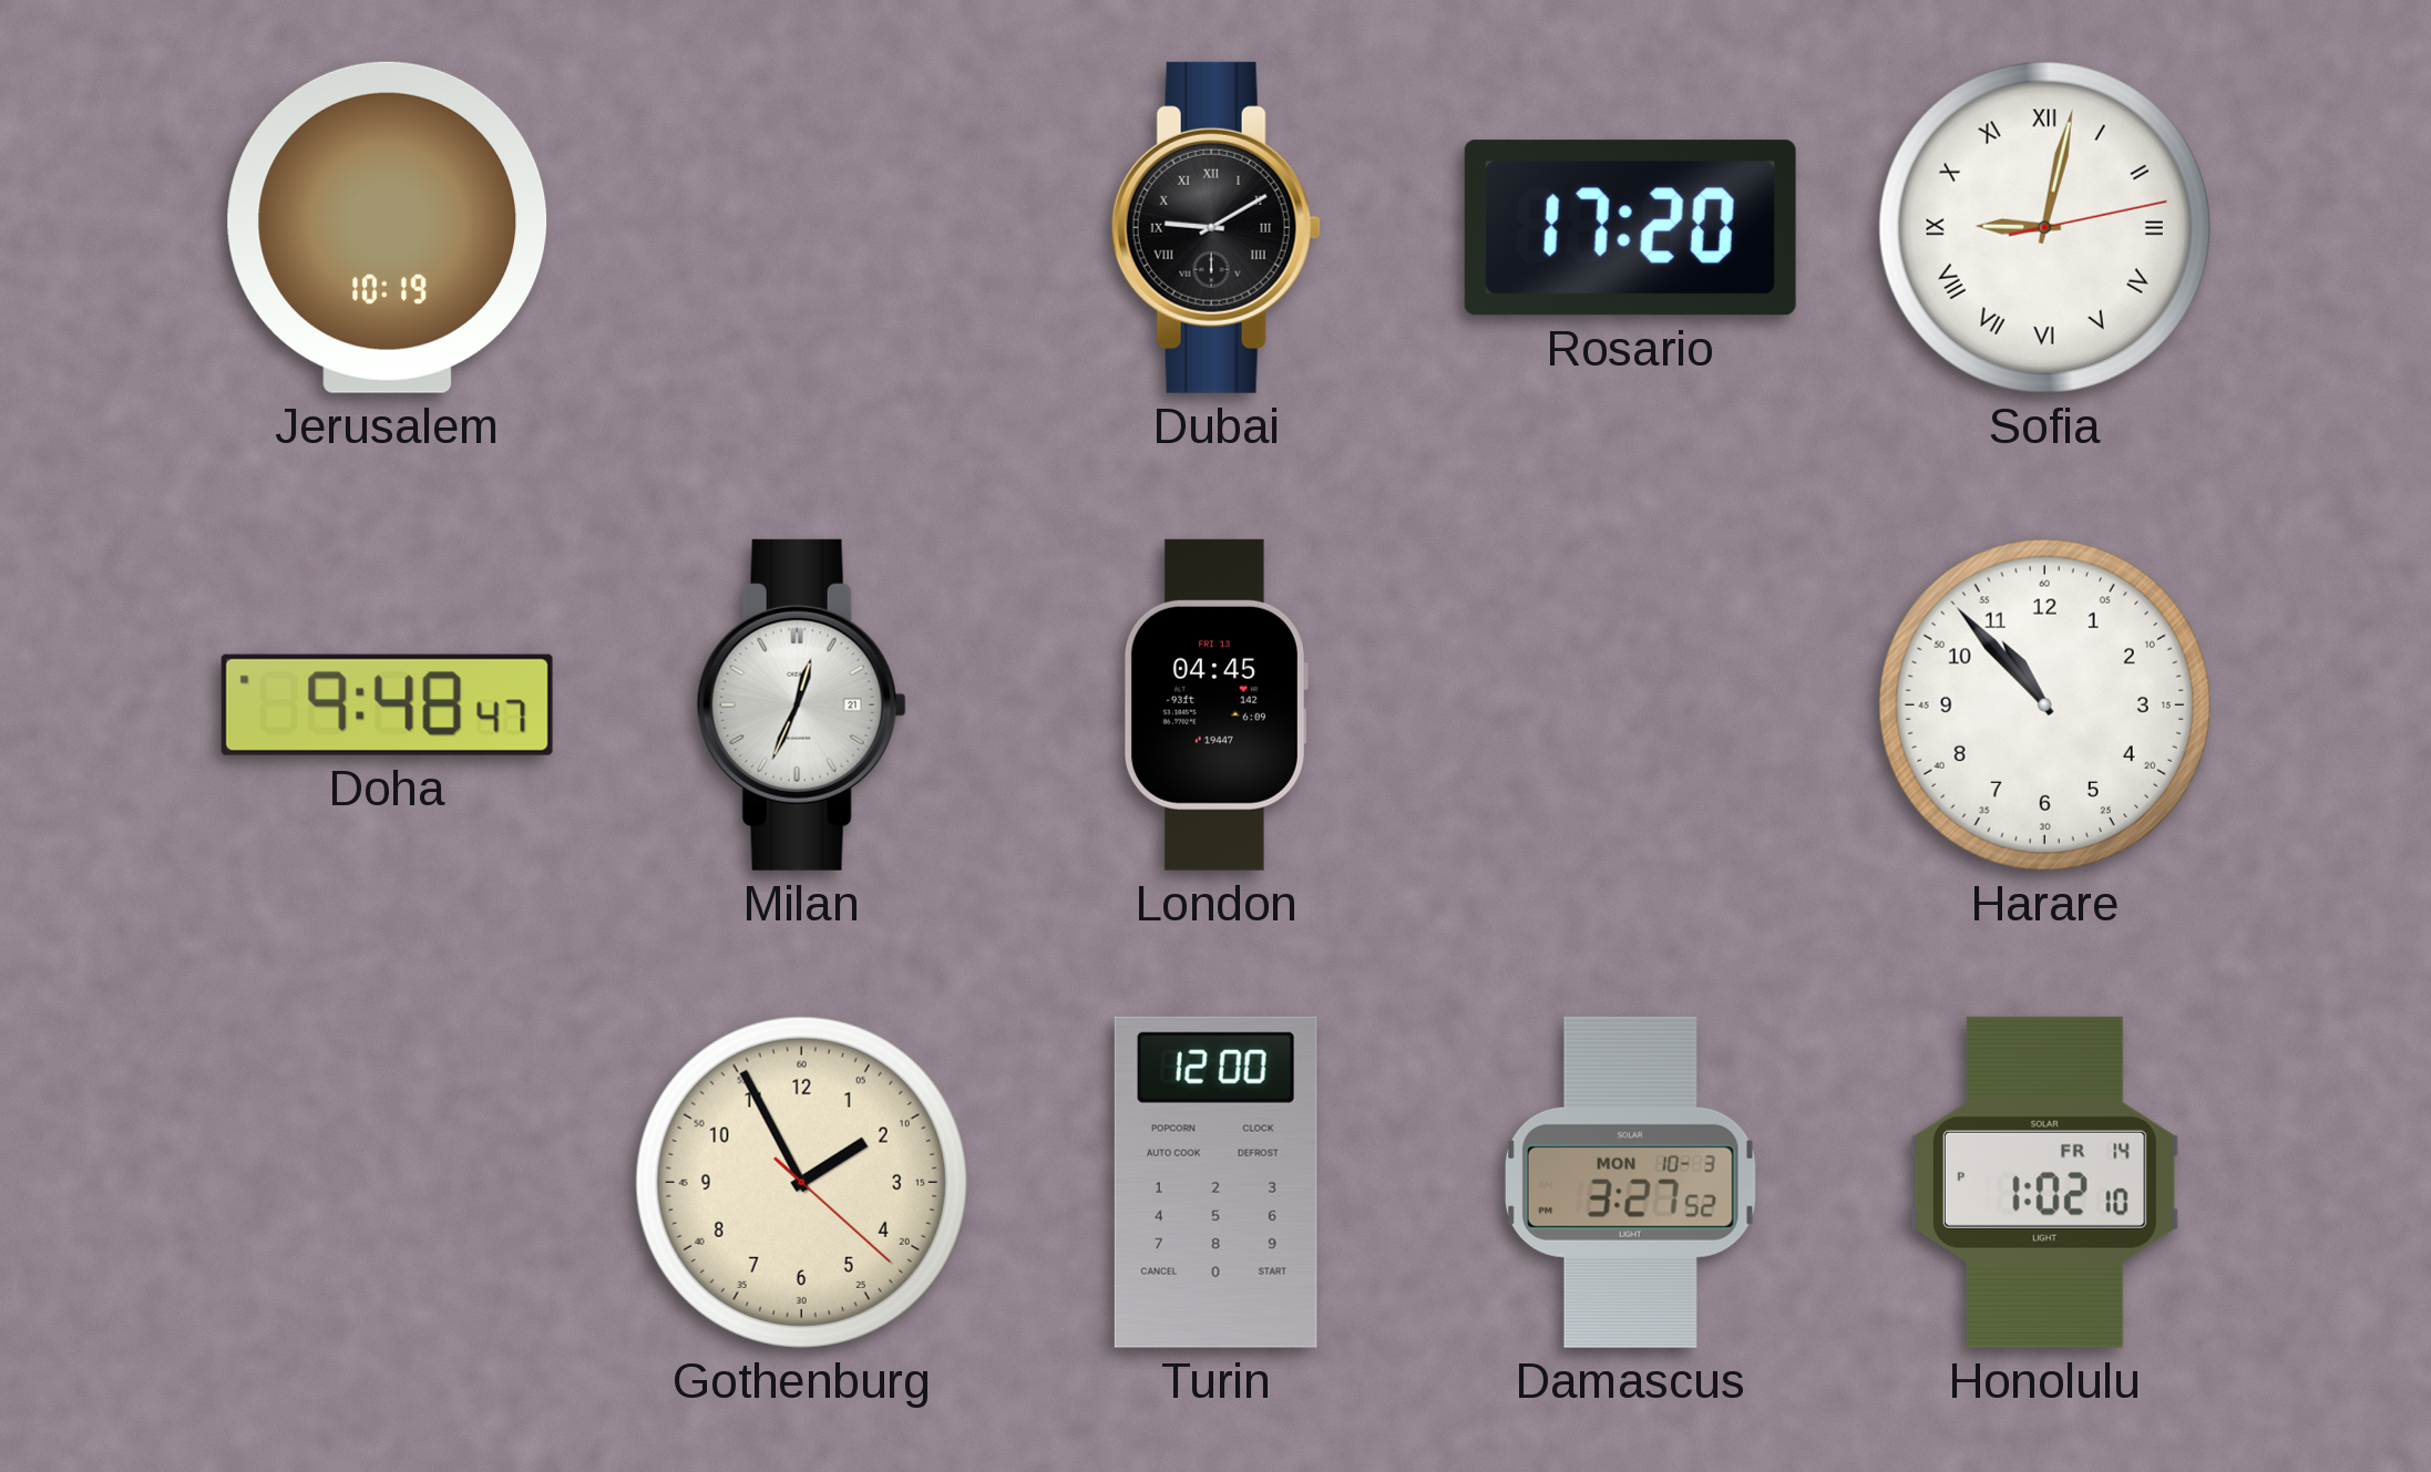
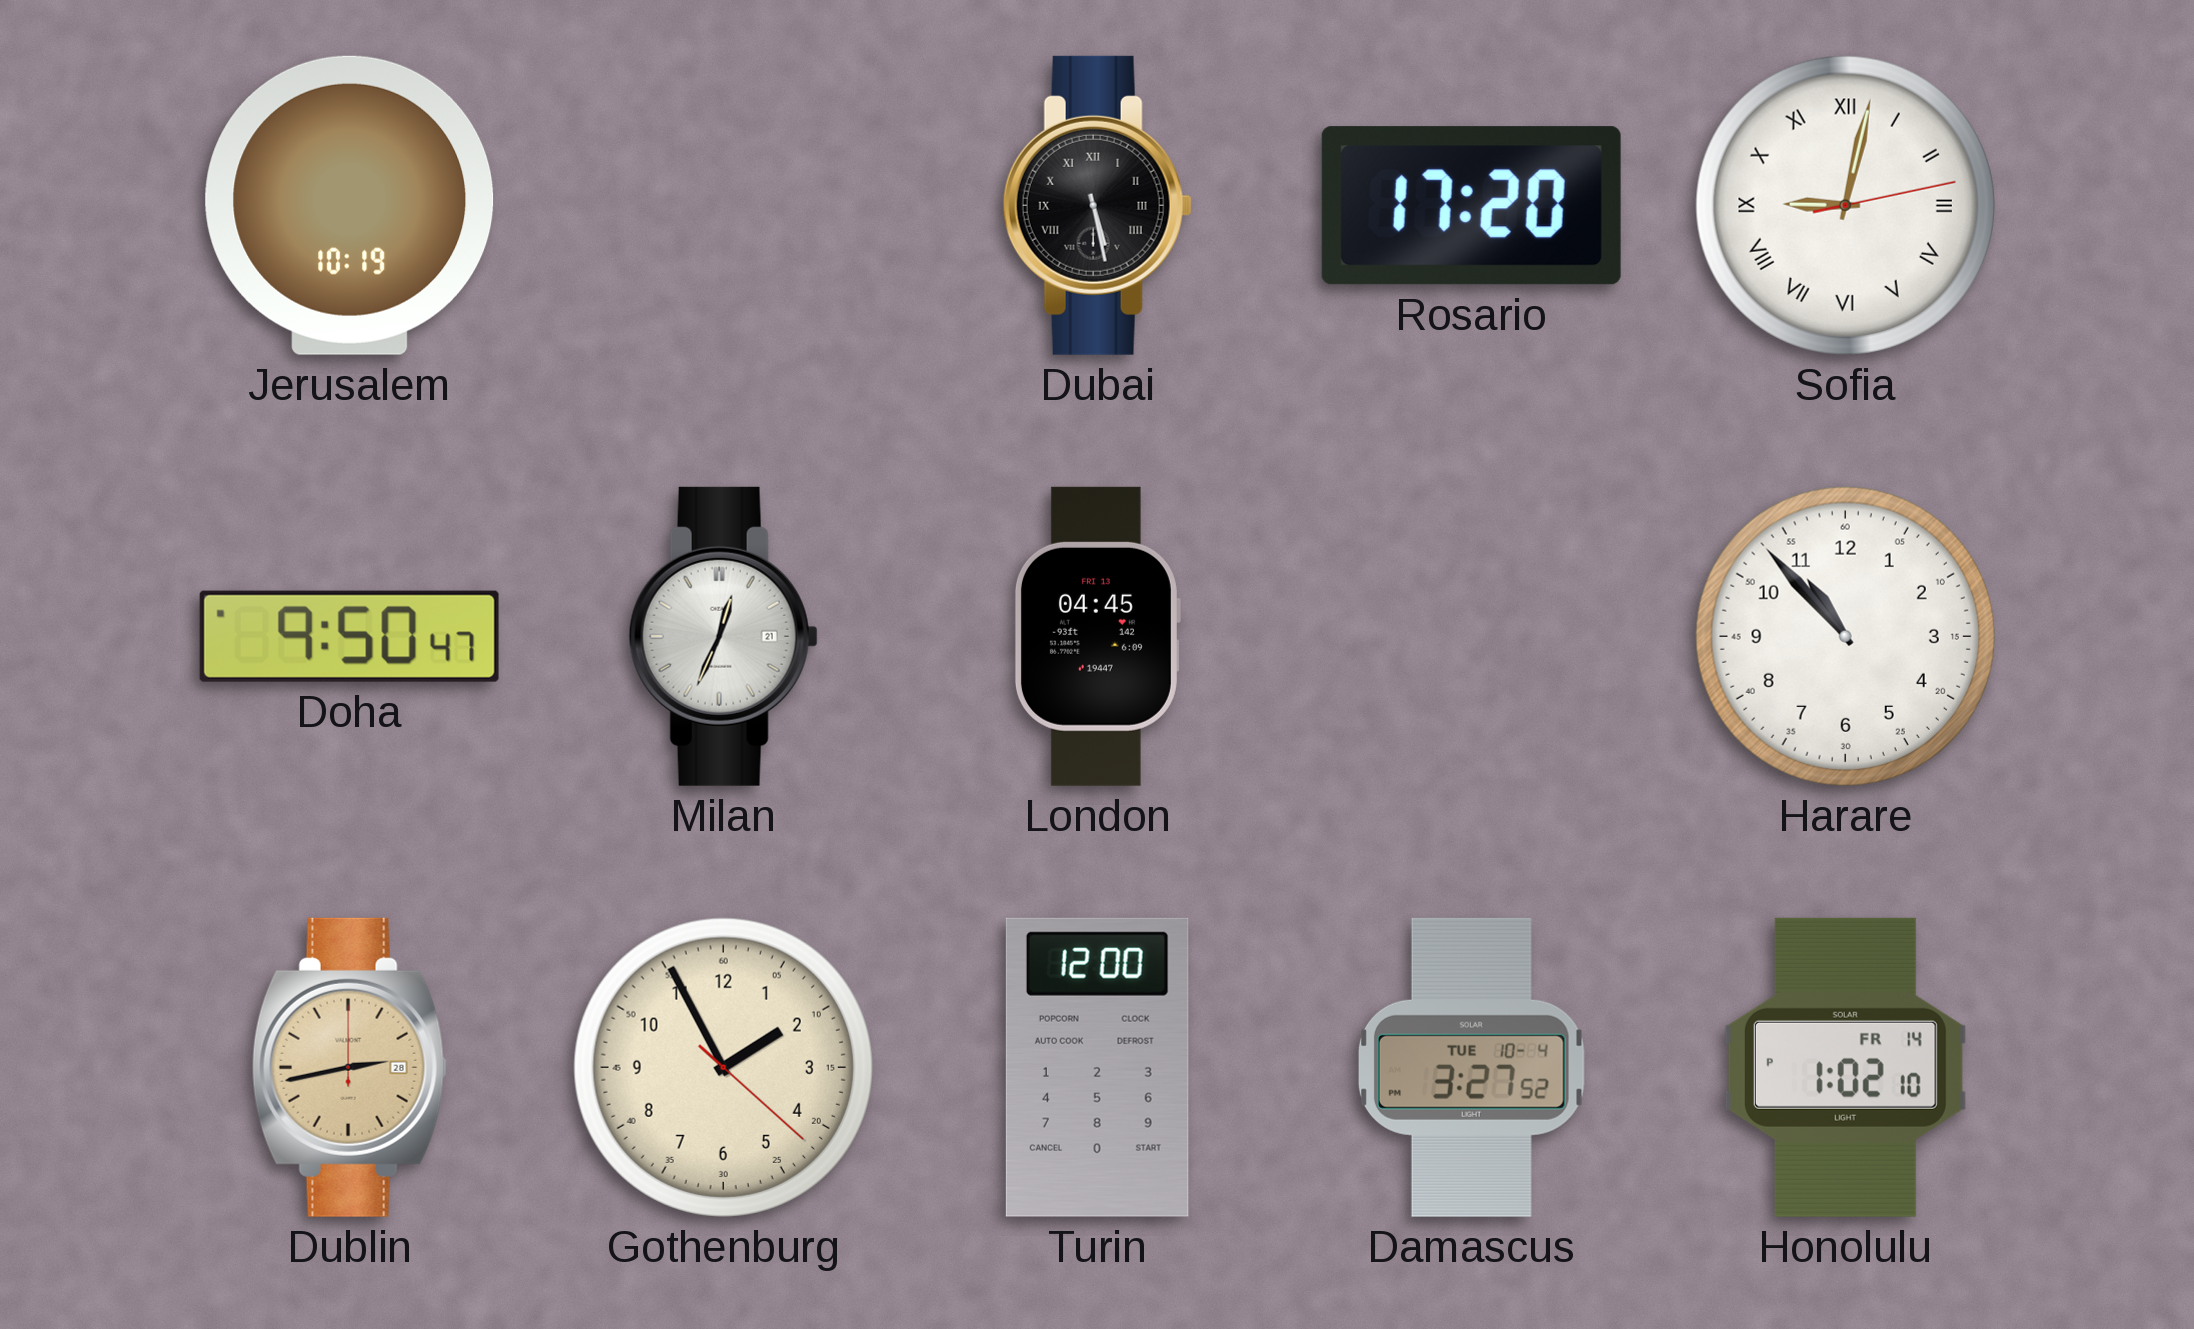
Dubai: 9:10 -> 5:28 (1097, 205)
Doha: 9:48 -> 9:50 (349, 636)
Dublin: none -> 2:43 (349, 1067)
Damascus date: MON 10-3 -> TUE 10-4 (1471, 1067)
